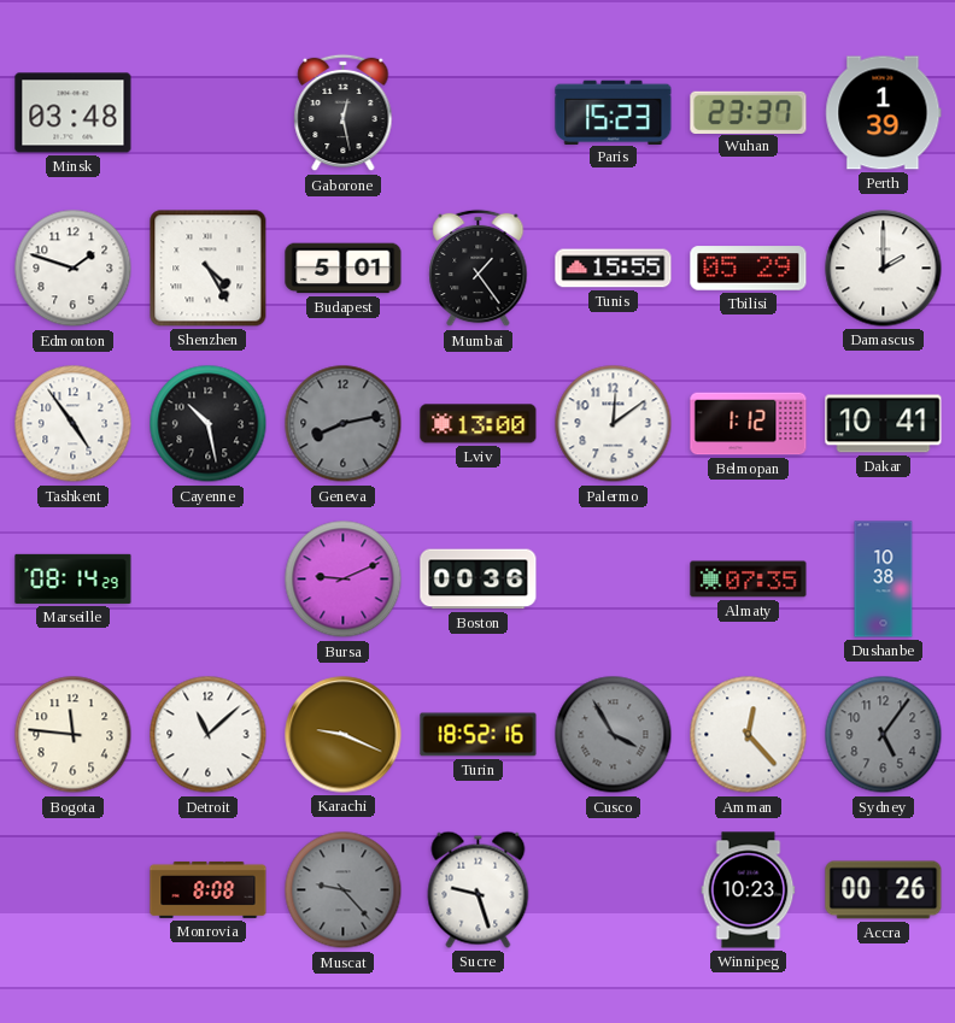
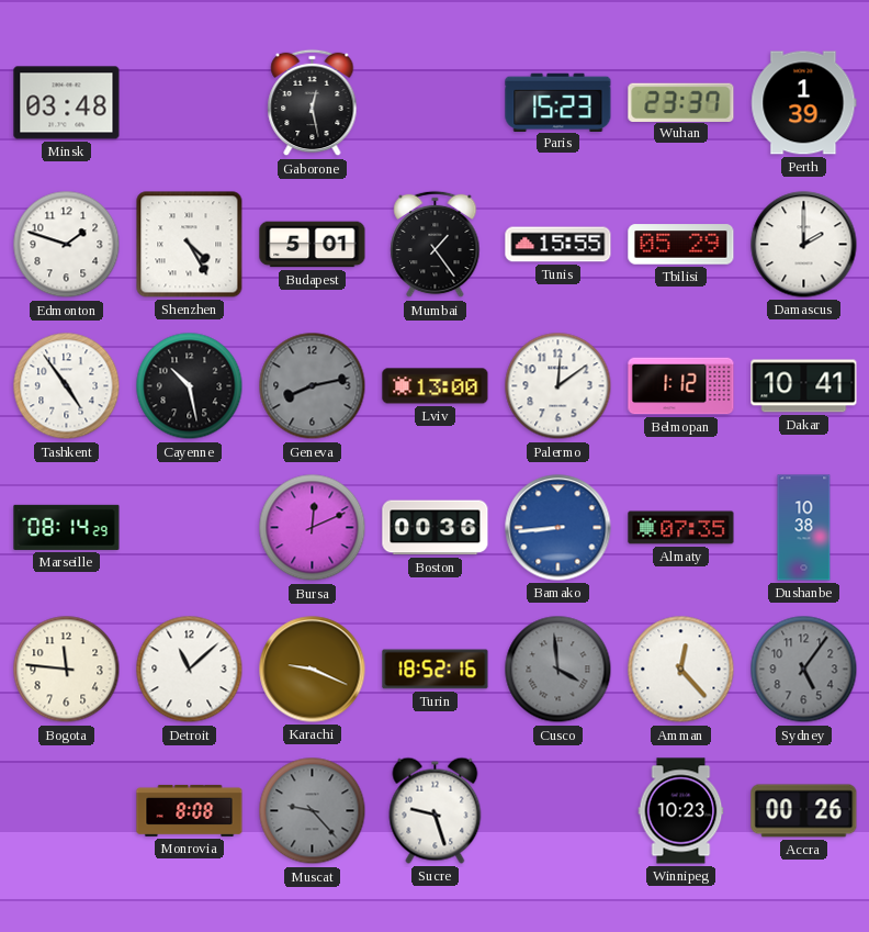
Bursa: 9:11 -> 12:11 (313, 528)
Bamako: none -> 8:44 (558, 528)
Cusco: 3:55 -> 3:59 (558, 670)
